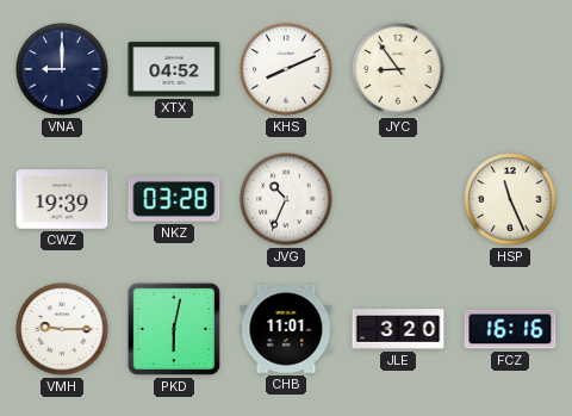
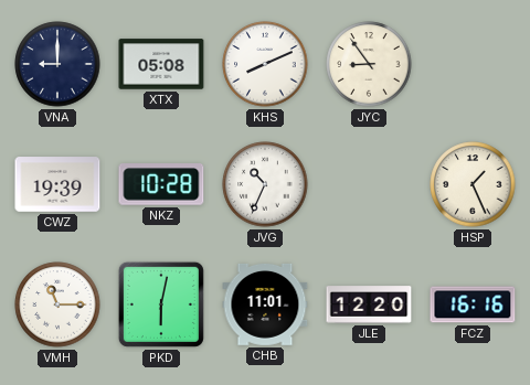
XTX: 04:52 -> 05:08 (161, 64)
NKZ: 03:28 -> 10:28 (161, 184)
HSP: 11:26 -> 1:26 (473, 184)
VMH: 9:15 -> 11:15 (57, 304)
JLE: 3:20 -> 12:20 (369, 304)
